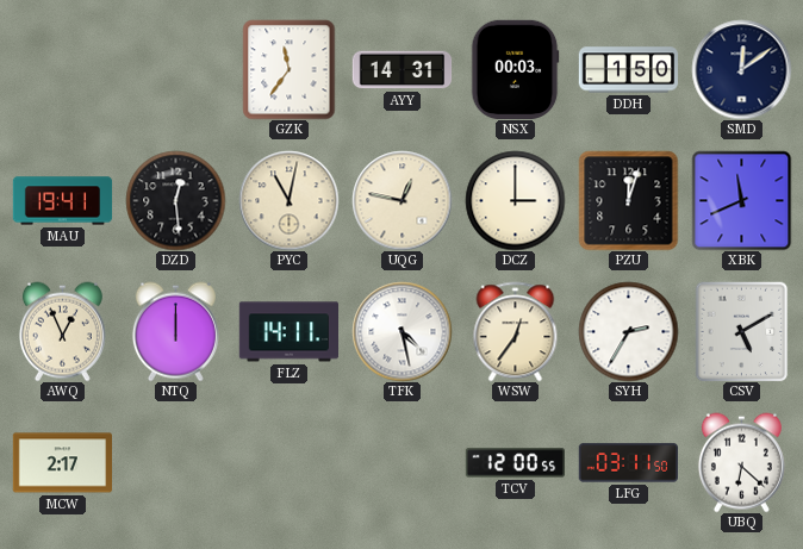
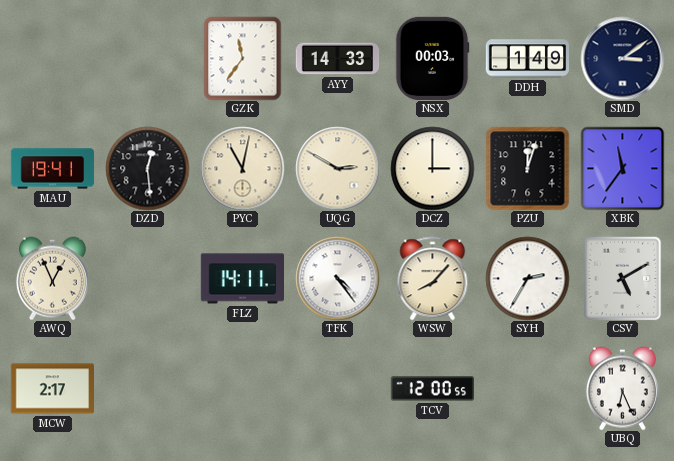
AYY: 14:31 -> 14:33 (337, 59)
DDH: 1:50 -> 1:49 (527, 59)
SMD: 12:09 -> 3:09 (622, 58)
UQG: 12:47 -> 2:50 (337, 168)
XBK: 11:41 -> 11:36 (622, 168)
NTQ: 12:00 -> none (175, 331)
TFK: 4:28 -> 4:24 (337, 278)
WSW: 12:36 -> 8:07 (433, 278)
LFG: 03:11 -> none (628, 463)
UBQ: 6:22 -> 6:26 (622, 388)
